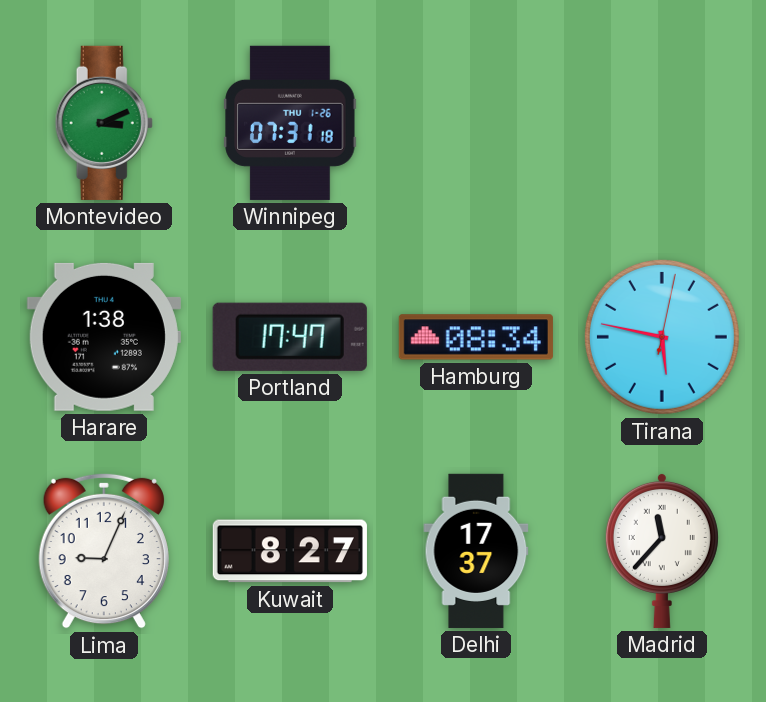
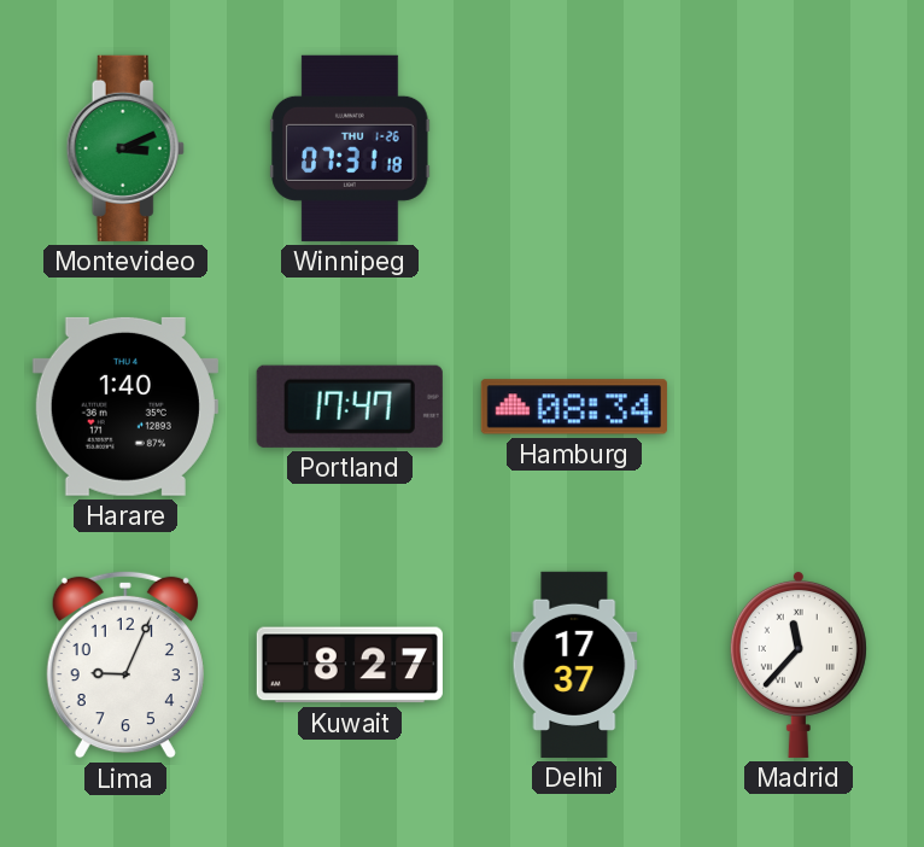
Harare: 1:38 -> 1:40 (125, 407)
Tirana: 5:47 -> none (662, 337)
